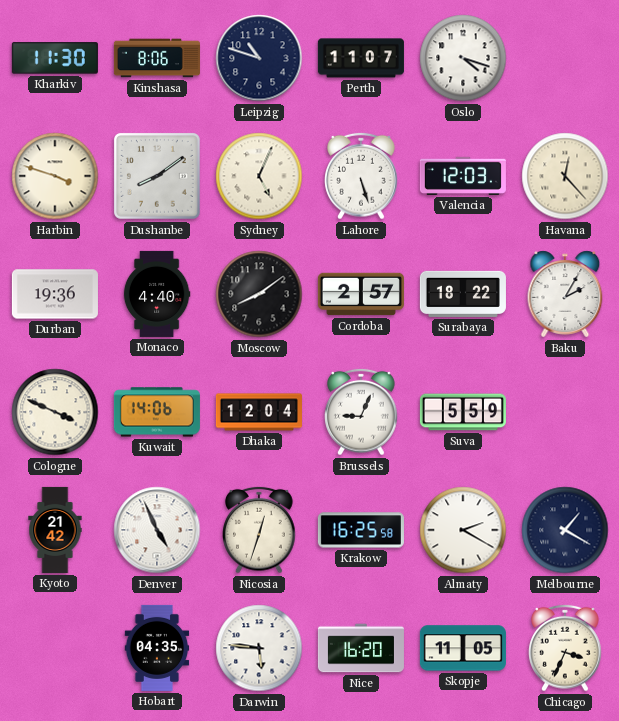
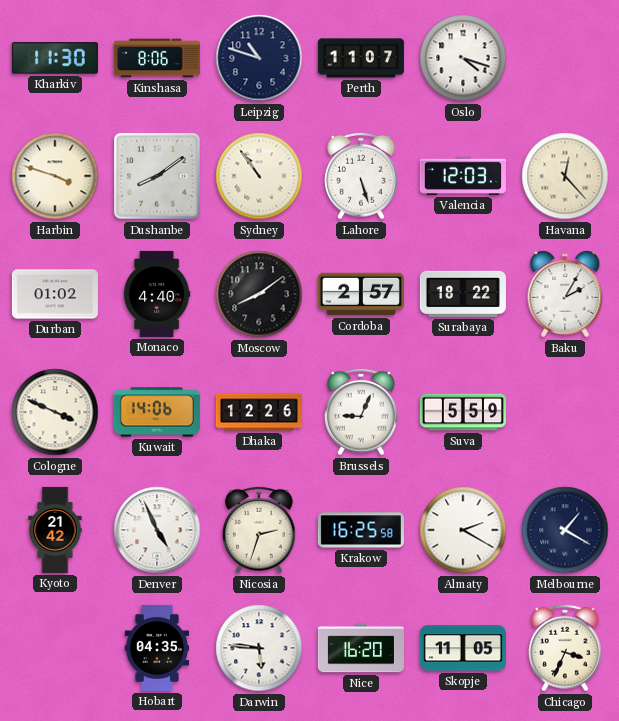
Sydney: 5:04 -> 10:54 (259, 176)
Durban: 19:36 -> 01:02 (55, 294)
Dhaka: 12:04 -> 12:26 (259, 412)
Nicosia: 12:33 -> 2:33 (259, 530)
